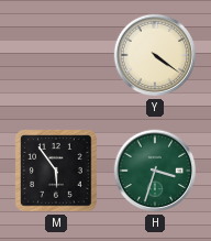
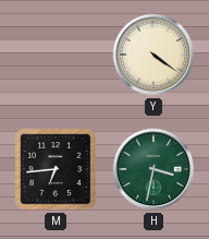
M: 5:54 -> 6:44 (56, 169)
H: 3:33 -> 3:32 (153, 169)
